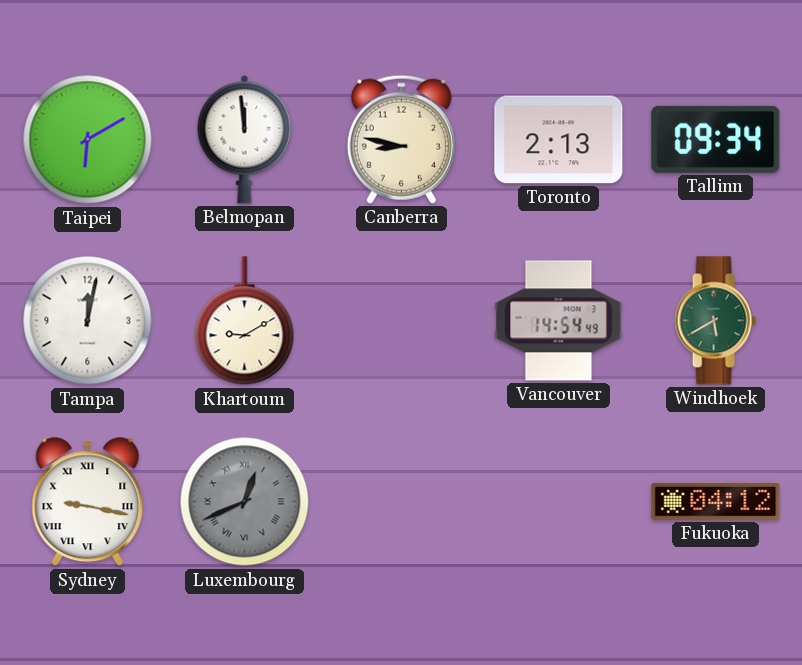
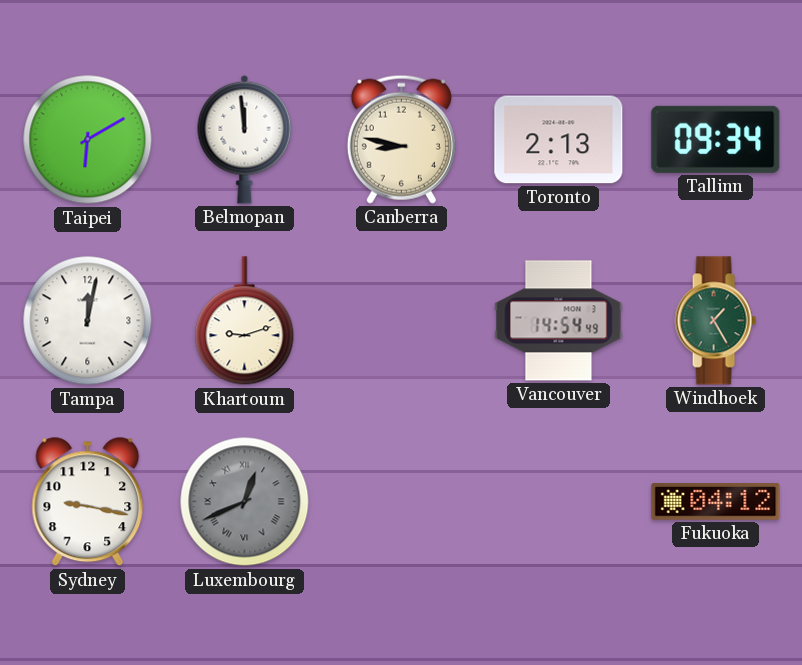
Khartoum: 9:10 -> 9:12 (245, 321)
Windhoek: 5:40 -> 1:25 (715, 321)
Sydney numerals: Roman -> Arabic (88, 502)
